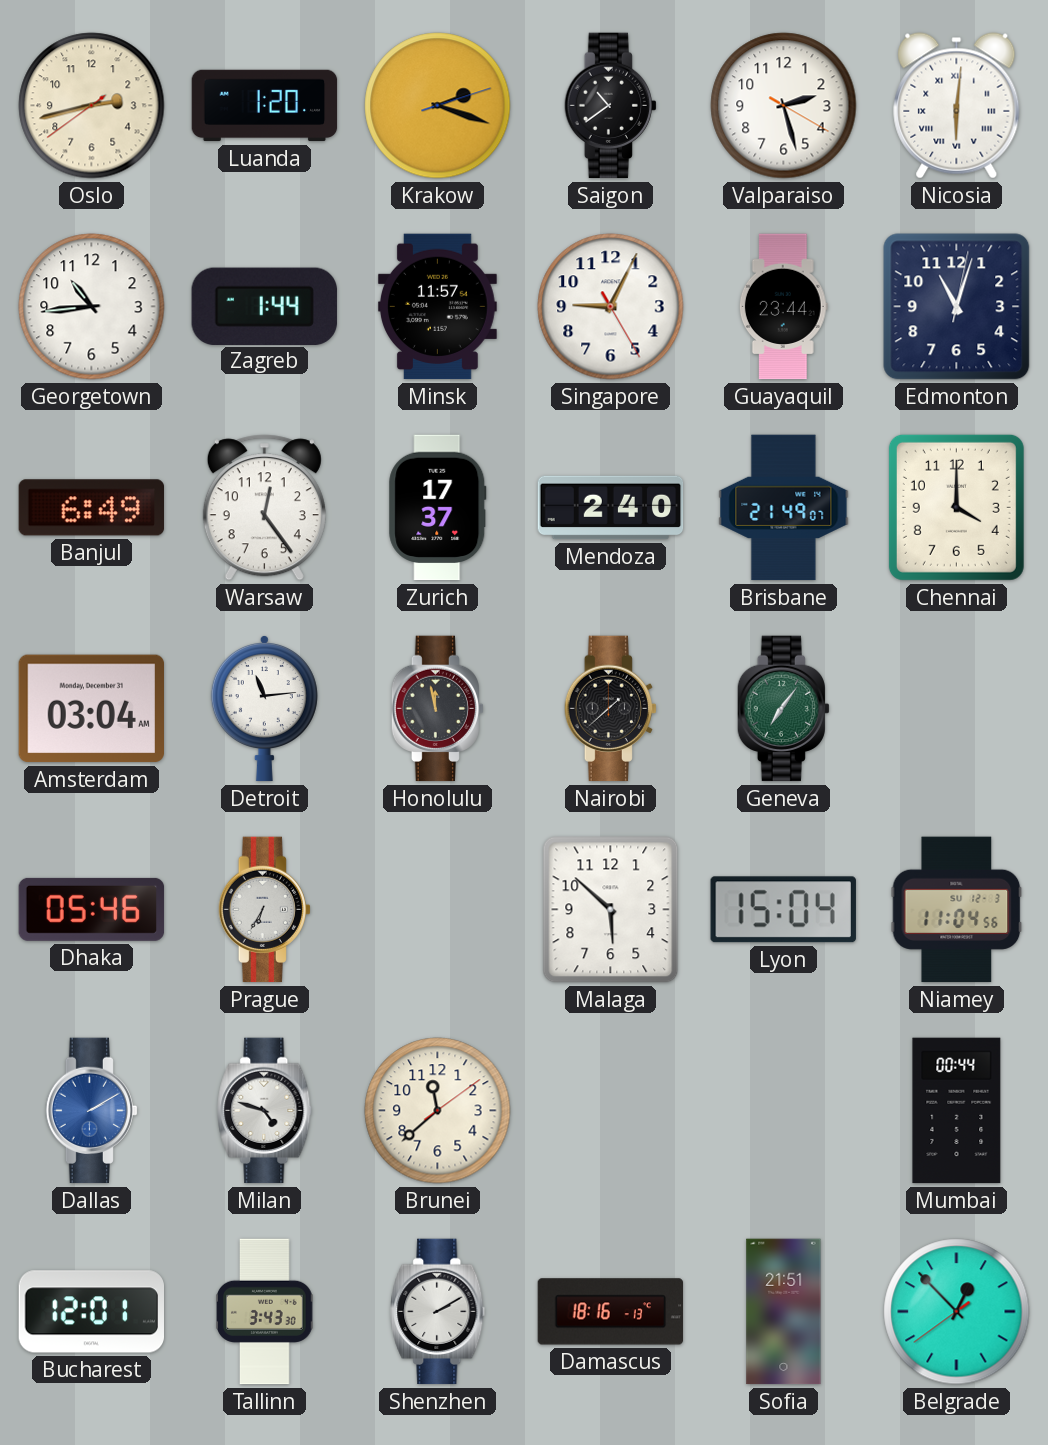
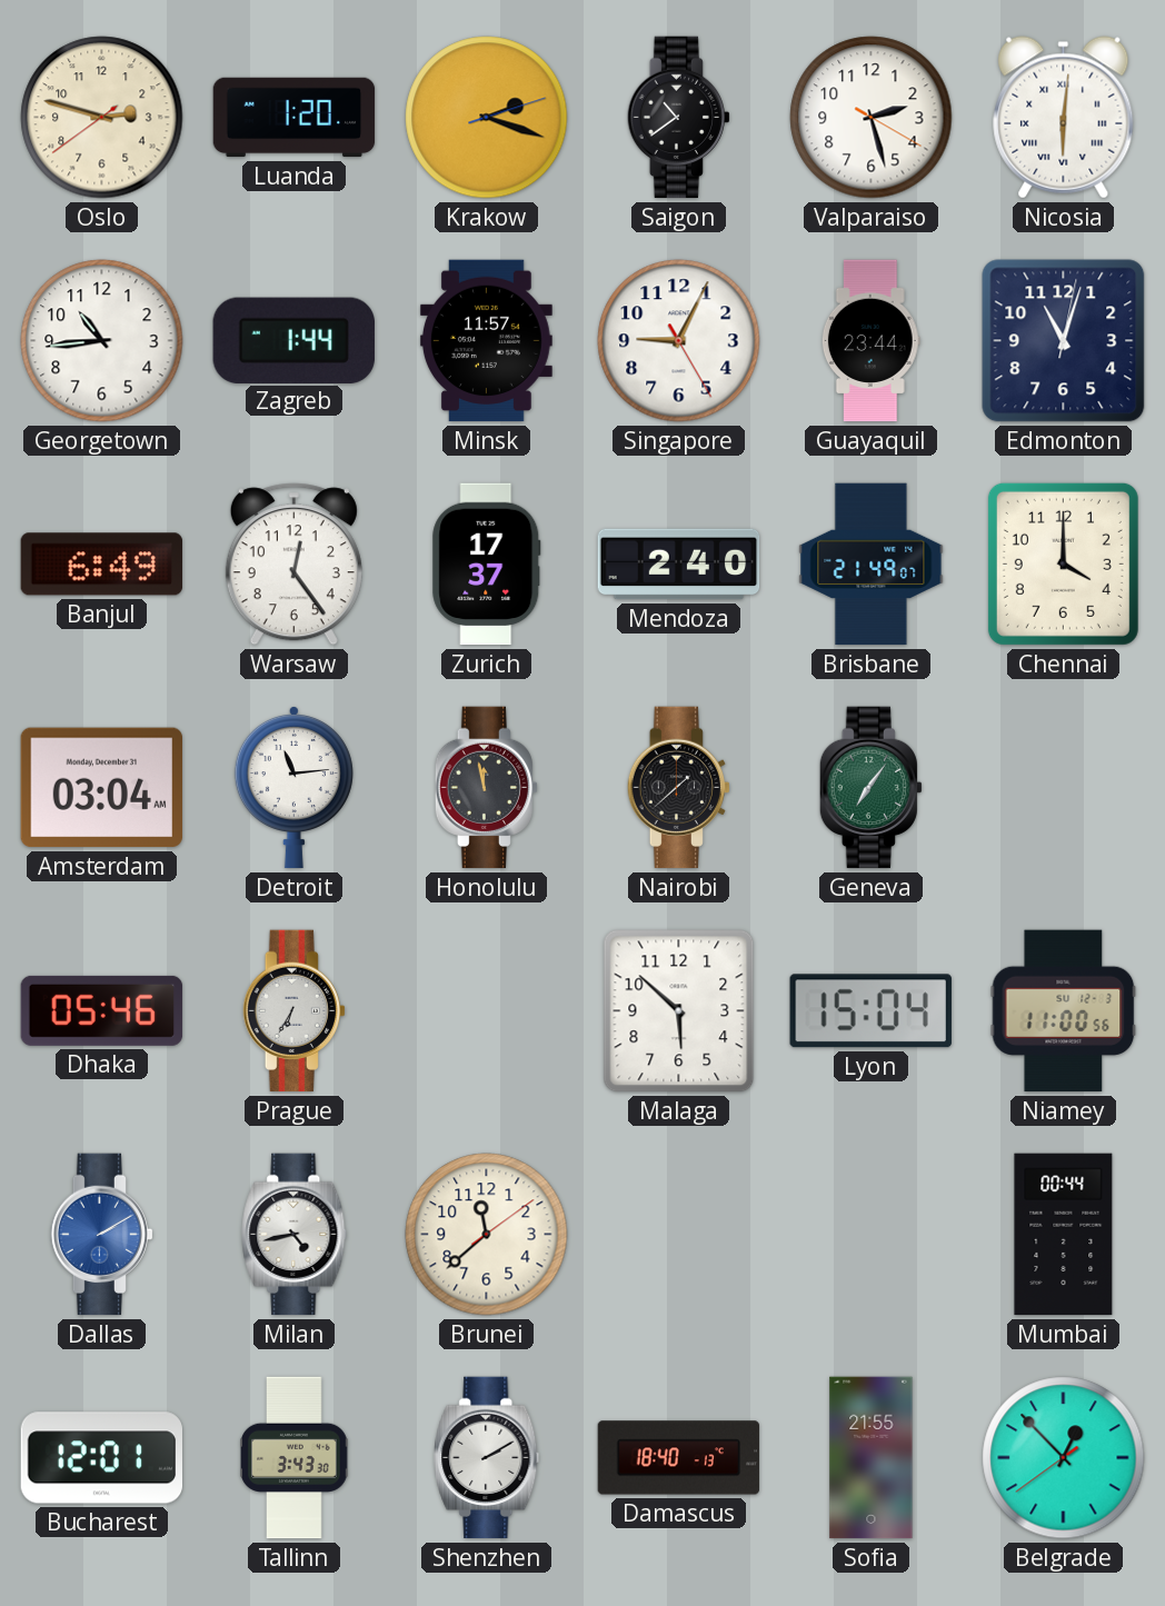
Oslo: 2:42 -> 2:47 (102, 118)
Niamey: 11:04 -> 11:00 (1064, 1011)
Milan: 4:48 -> 4:43 (295, 1235)
Damascus: 18:16 -> 18:40 (679, 1458)
Sofia: 21:51 -> 21:55 (872, 1458)
